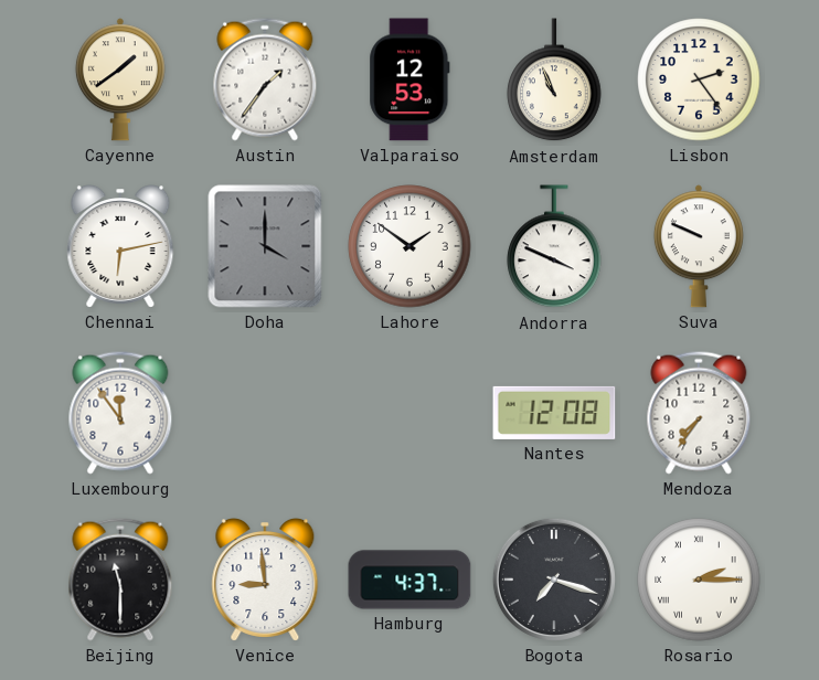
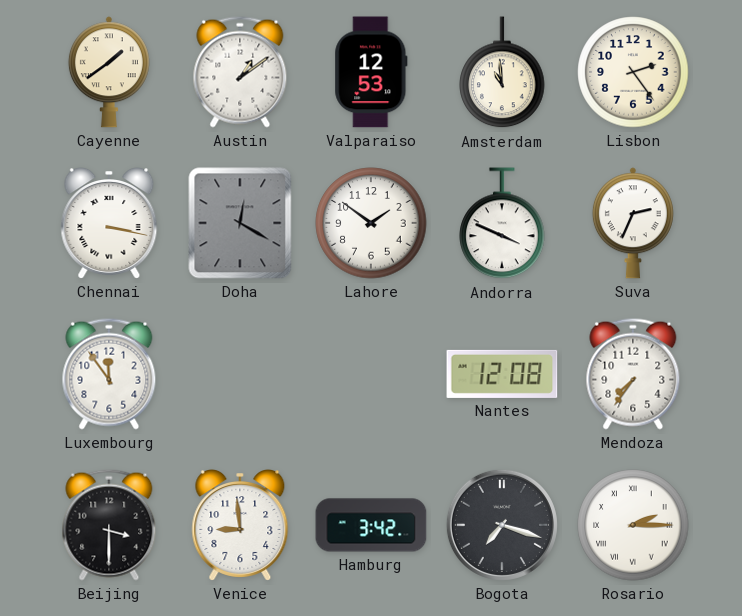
Austin: 1:36 -> 1:09 (240, 72)
Amsterdam: 10:56 -> 10:59 (502, 73)
Chennai: 6:13 -> 3:17 (109, 224)
Doha: 4:00 -> 12:20 (240, 223)
Suva: 9:49 -> 2:34 (633, 223)
Beijing: 11:30 -> 3:30 (109, 525)
Hamburg: 4:37 -> 3:42 (371, 525)
